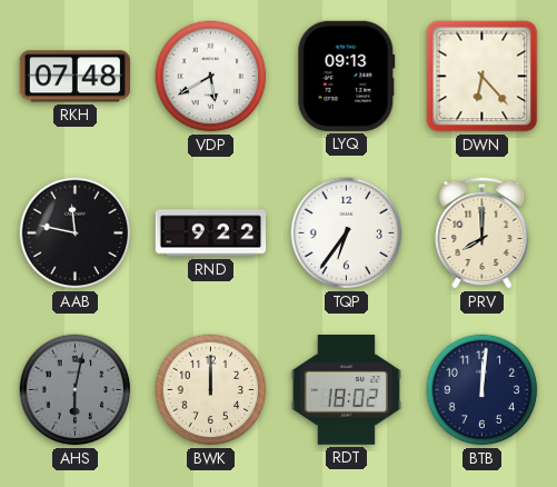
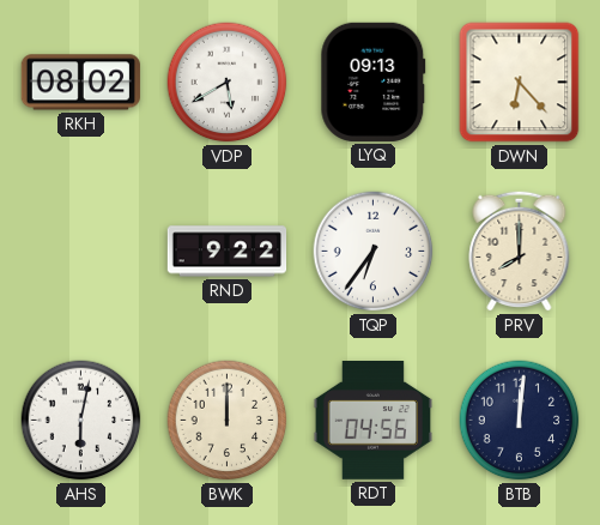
RKH: 07:48 -> 08:02 (80, 83)
AAB: 11:47 -> none (76, 233)
AHS dial: grey -> white (81, 421)
RDT: 18:02 -> 04:56 (372, 421)
